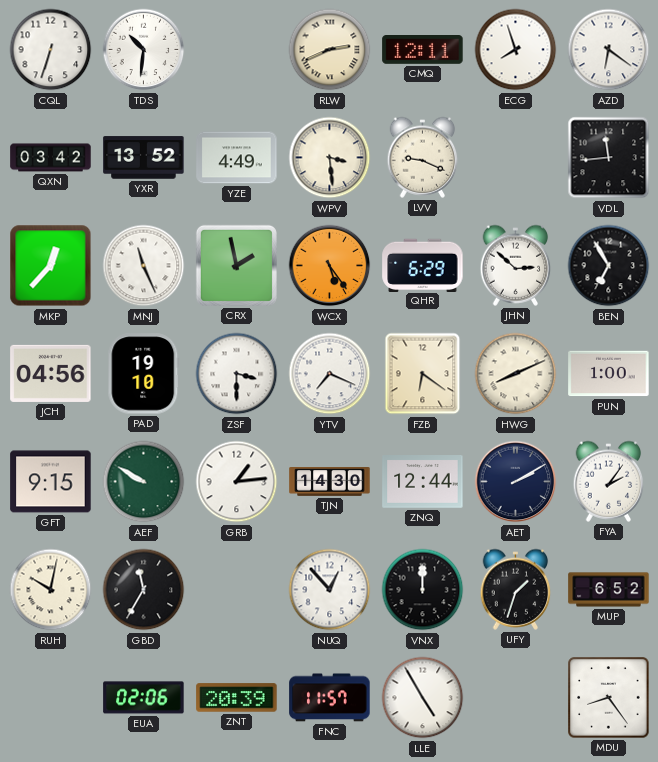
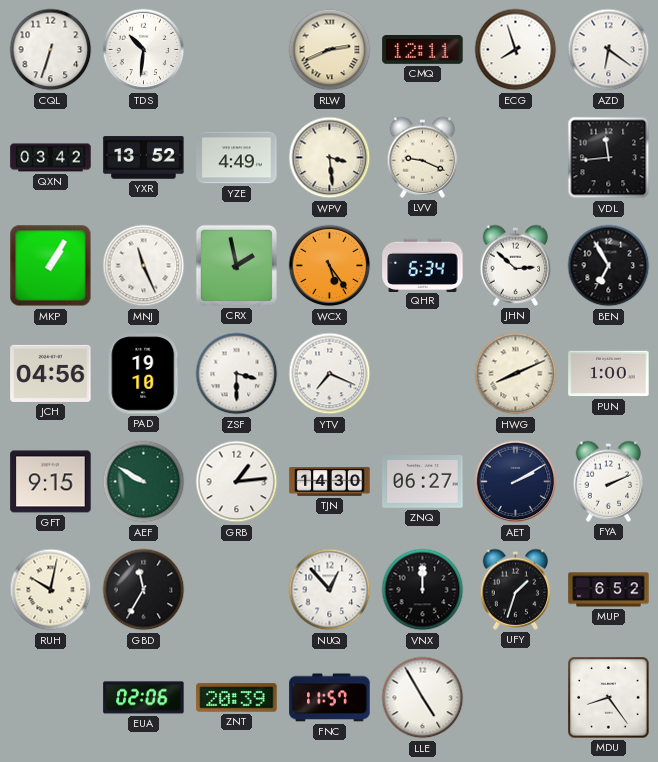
MKP: 12:37 -> 1:05 (51, 266)
QHR: 6:29 -> 6:34 (423, 265)
FZB: 6:21 -> none (423, 374)
ZNQ: 12:44 -> 06:27 (423, 482)
FYA: 2:06 -> 2:11 (609, 481)
